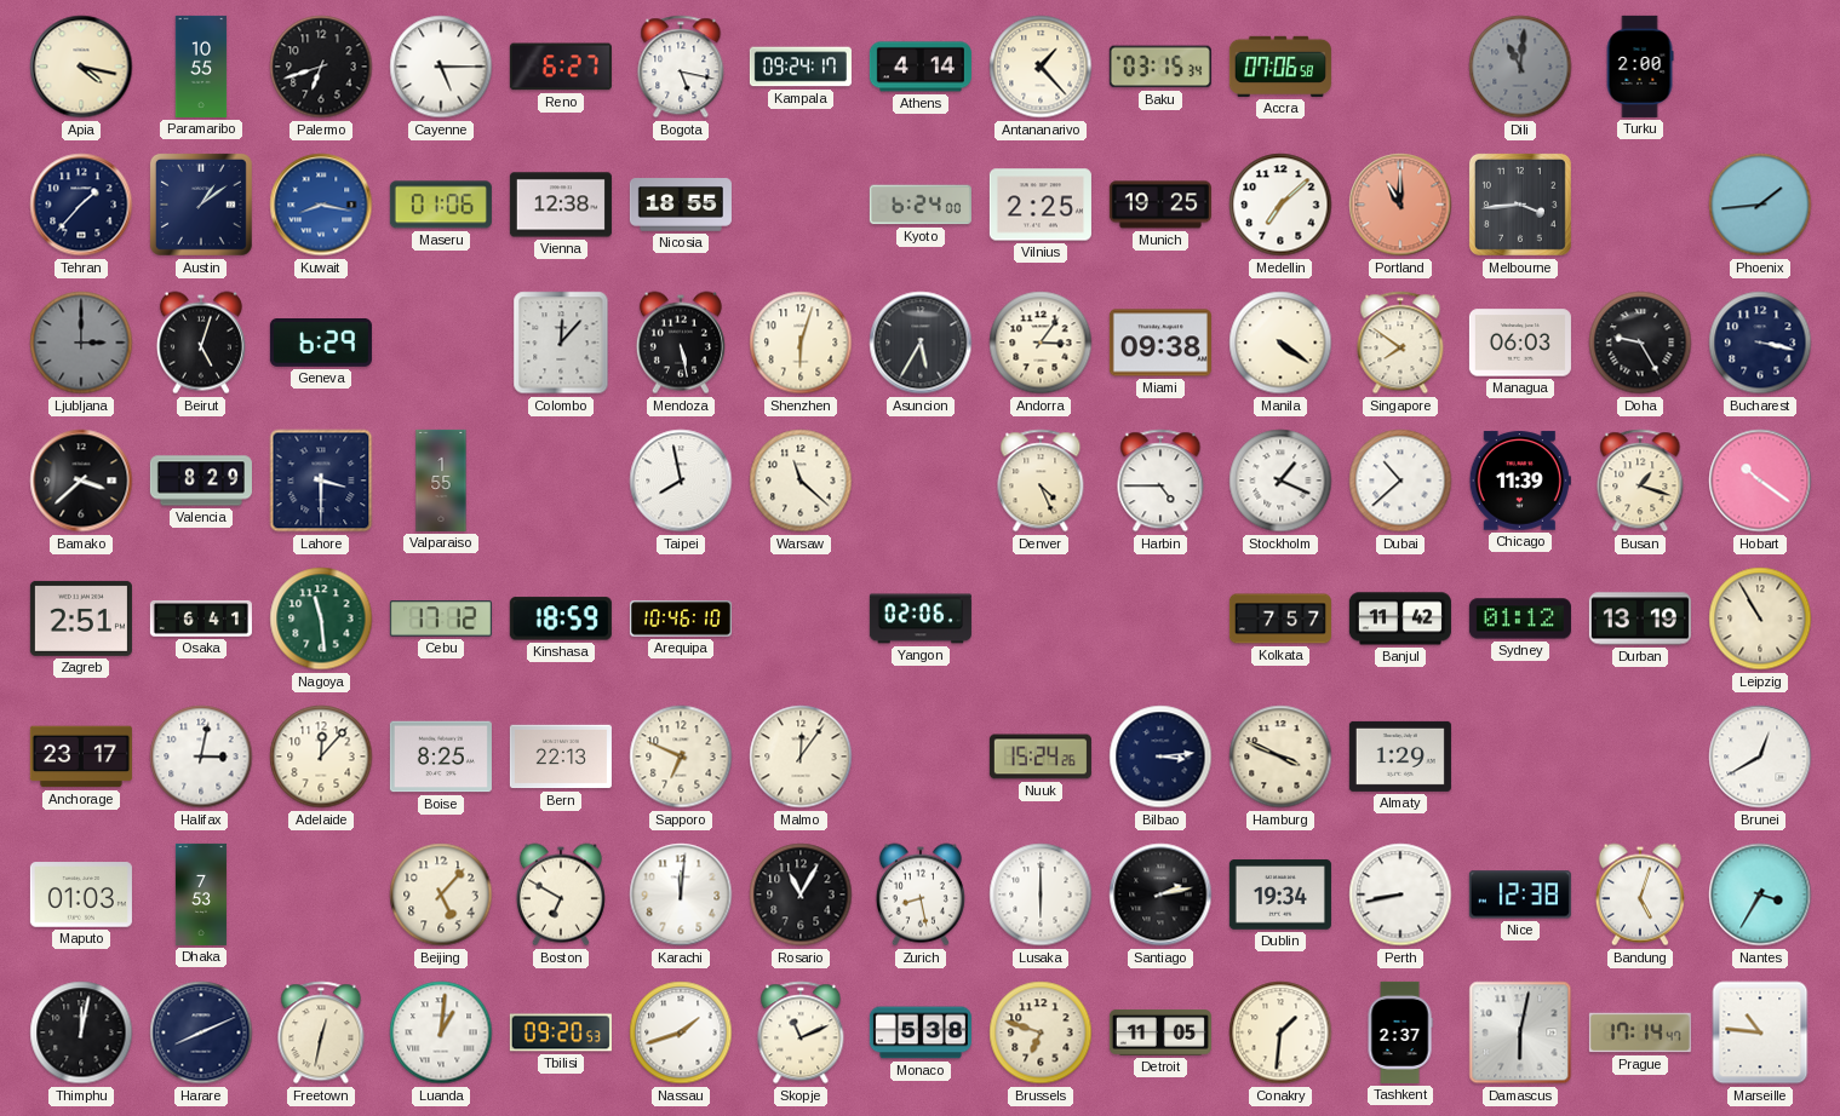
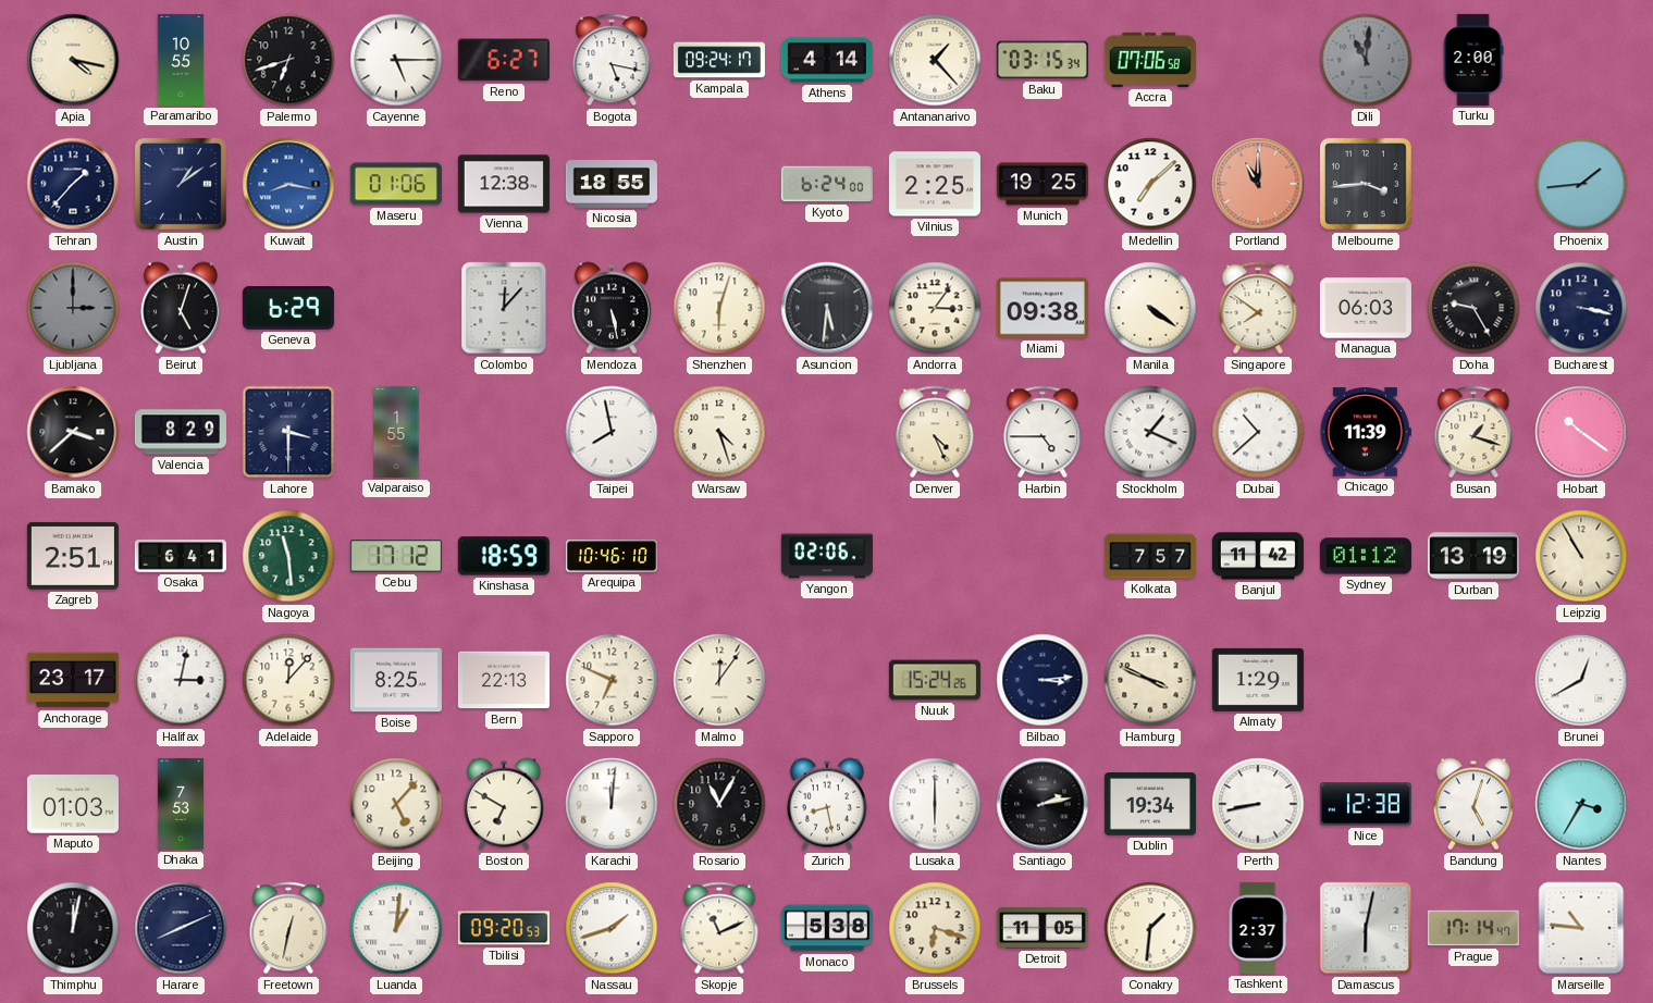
Asuncion: 5:35 -> 5:31 (827, 308)
Warsaw: 11:22 -> 4:27 (719, 432)
Brussels: 6:48 -> 6:18 (935, 928)
